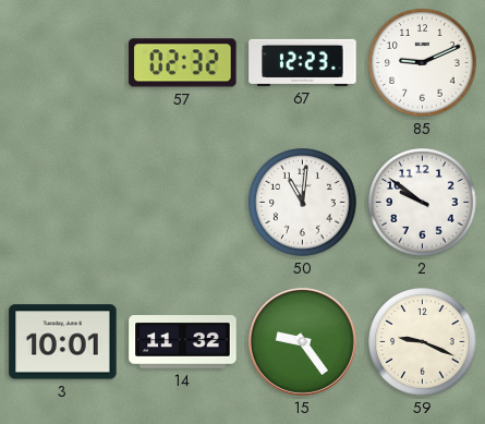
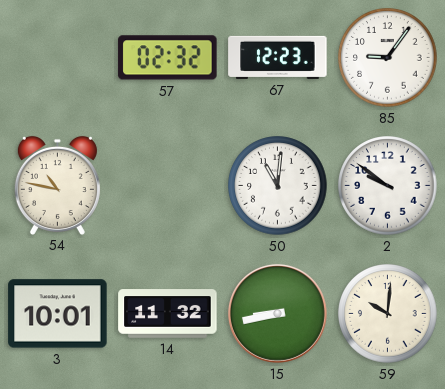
85: 9:11 -> 9:06 (388, 58)
54: none -> 10:47 (57, 185)
15: 9:24 -> 8:43 (277, 313)
59: 9:19 -> 10:01 (388, 314)
